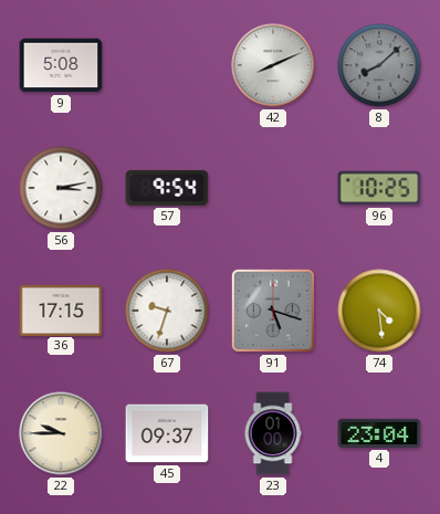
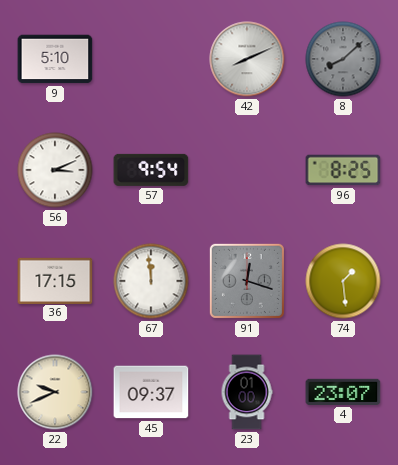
9: 5:08 -> 5:10 (55, 59)
56: 3:13 -> 3:11 (55, 170)
96: 10:25 -> 8:25 (343, 170)
67: 9:33 -> 11:59 (151, 281)
91: 5:18 -> 12:18 (247, 281)
74: 4:29 -> 1:29 (343, 281)
22: 9:45 -> 9:41 (55, 392)
4: 23:04 -> 23:07 (343, 392)
